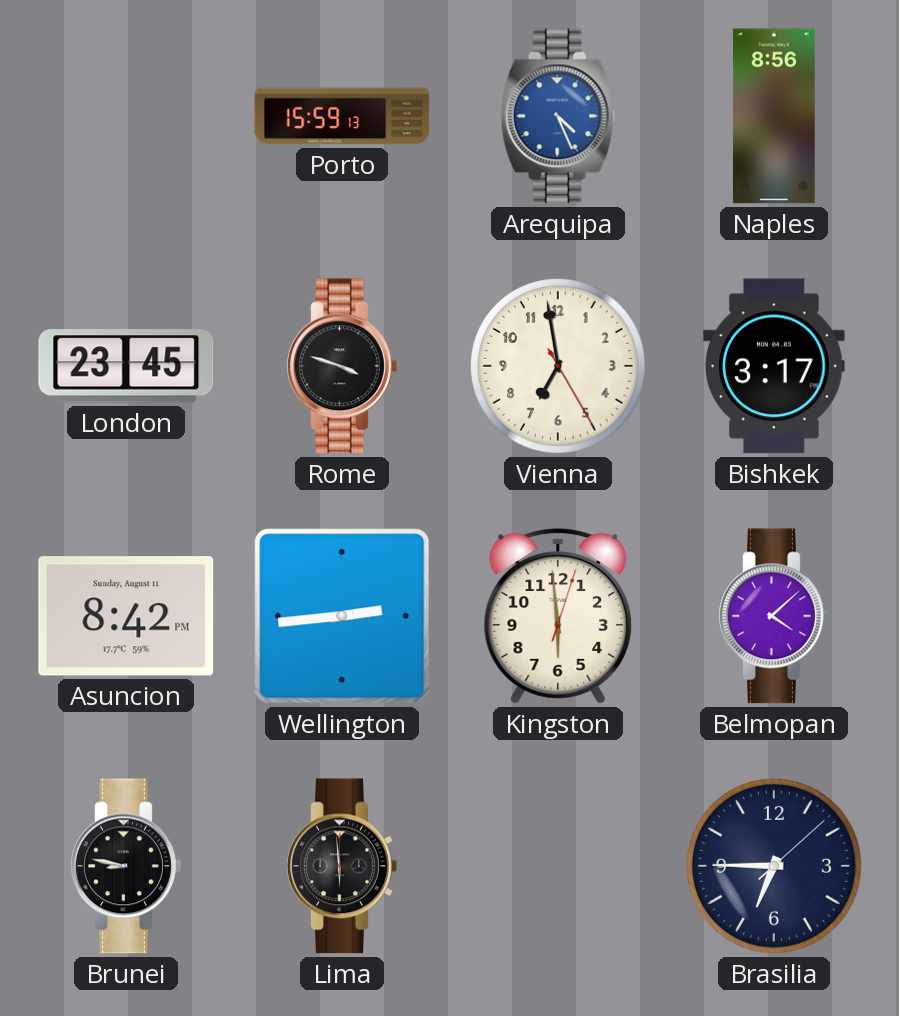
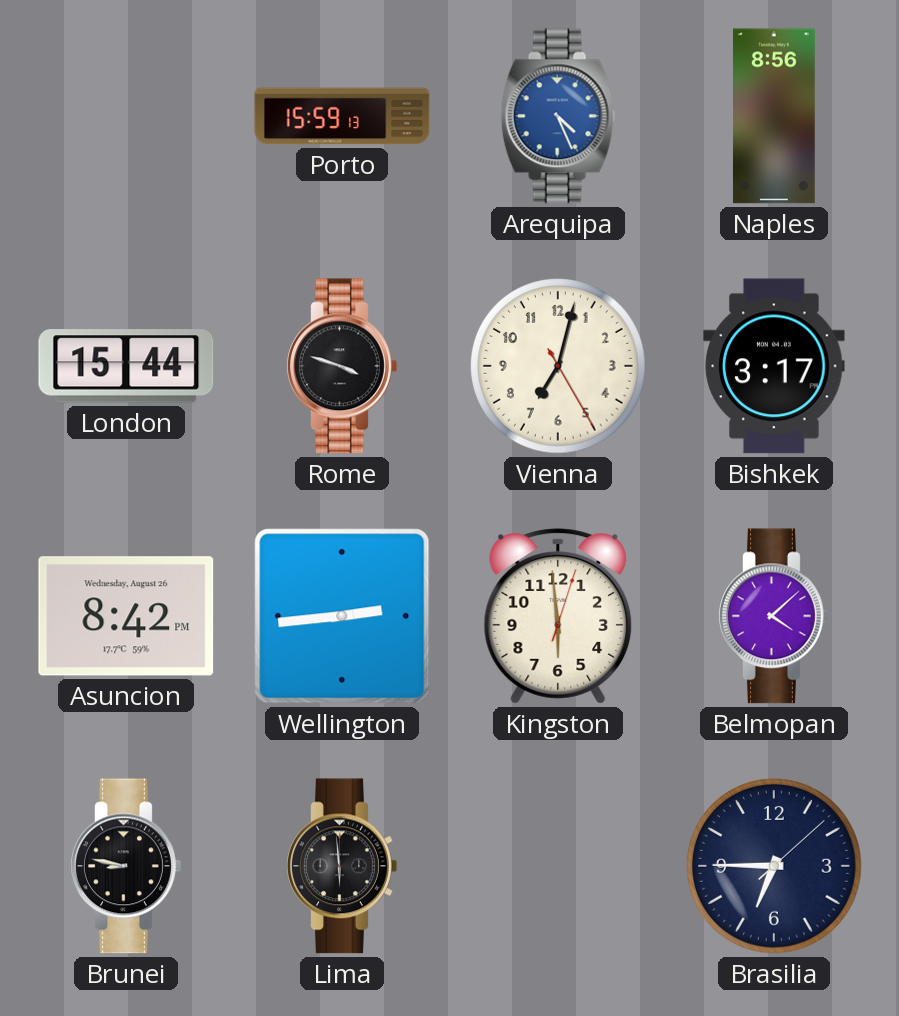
London: 23:45 -> 15:44 (126, 366)
Vienna: 6:58 -> 7:02 (559, 367)
Asuncion date: Sunday, August 11 -> Wednesday, August 26 (126, 616)
